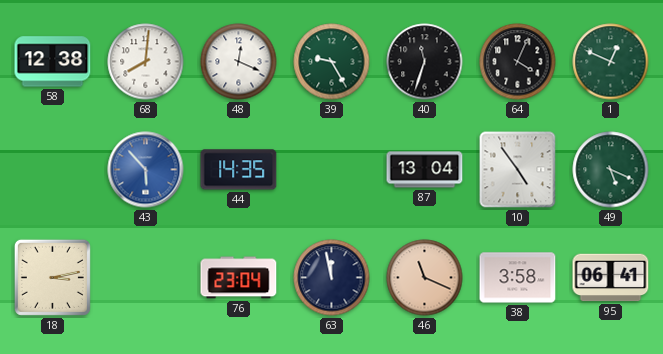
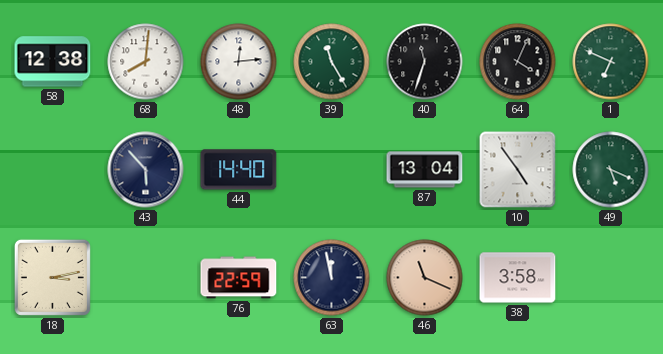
48: 12:19 -> 12:14 (239, 62)
39: 9:25 -> 11:25 (332, 62)
1: 12:49 -> 6:49 (611, 62)
43 dial: blue -> navy (146, 170)
44: 14:35 -> 14:40 (239, 170)
76: 23:04 -> 22:59 (239, 278)
95: 06:41 -> none (611, 278)
